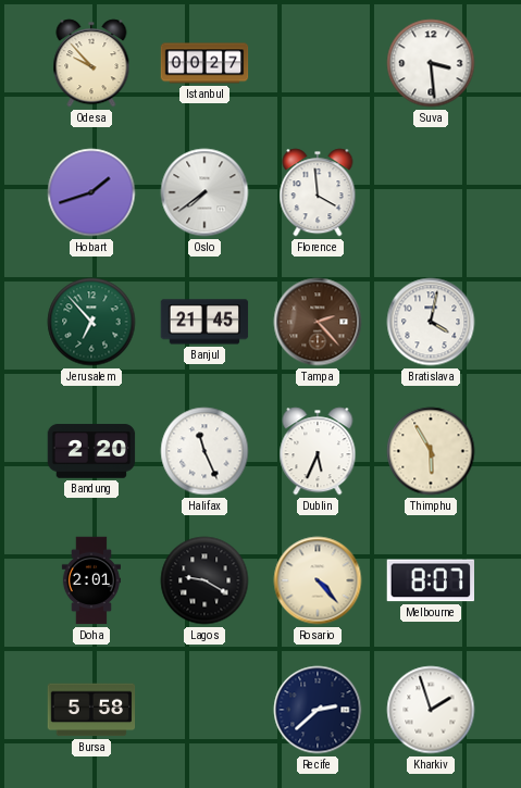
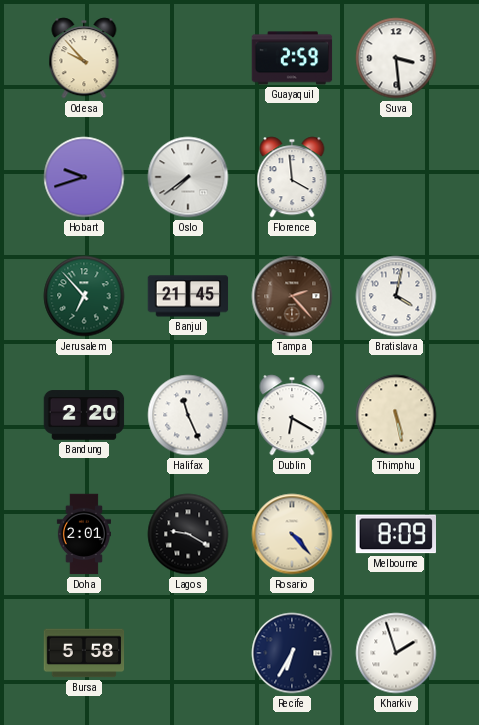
Istanbul: 00:27 -> none (204, 63)
Guayaquil: none -> 2:59 (292, 58)
Hobart: 1:42 -> 9:42 (84, 177)
Dublin: 5:34 -> 6:20 (292, 415)
Thimphu: 5:55 -> 5:28 (396, 415)
Melbourne: 8:07 -> 8:09 (395, 534)
Recife: 2:38 -> 6:35 (292, 653)
